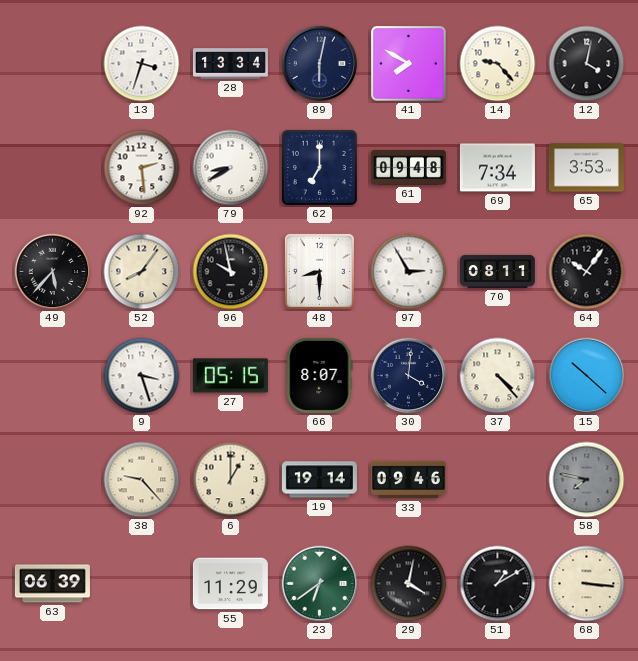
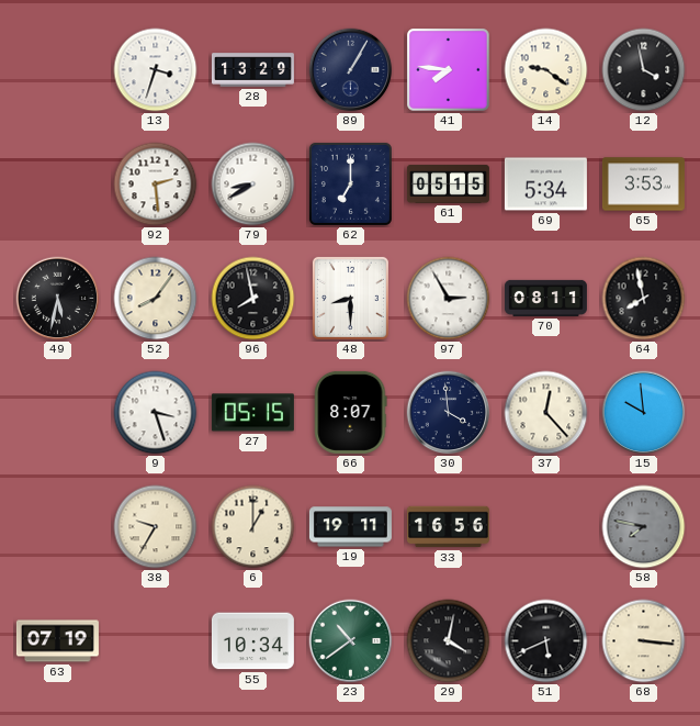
28: 13:34 -> 13:29 (252, 70)
89: 6:02 -> 1:05 (351, 70)
41: 7:50 -> 7:46 (449, 70)
14: 9:23 -> 9:21 (546, 70)
12: 4:02 -> 3:58 (644, 70)
61: 09:48 -> 05:15 (448, 183)
69: 7:34 -> 5:34 (545, 185)
49: 5:37 -> 5:32 (58, 299)
96: 9:58 -> 7:58 (253, 299)
64: 10:06 -> 7:58 (644, 299)
30: 4:01 -> 3:59 (449, 413)
37: 4:23 -> 12:23 (546, 413)
15: 10:22 -> 9:59 (644, 413)
38: 9:23 -> 9:35 (156, 527)
19: 19:14 -> 19:11 (350, 527)
33: 09:46 -> 16:56 (448, 527)
63: 06:39 -> 07:19 (57, 641)
55: 11:29 -> 10:34 (252, 641)
23: 6:39 -> 10:39 (351, 641)
51: 1:10 -> 5:41 (546, 641)
